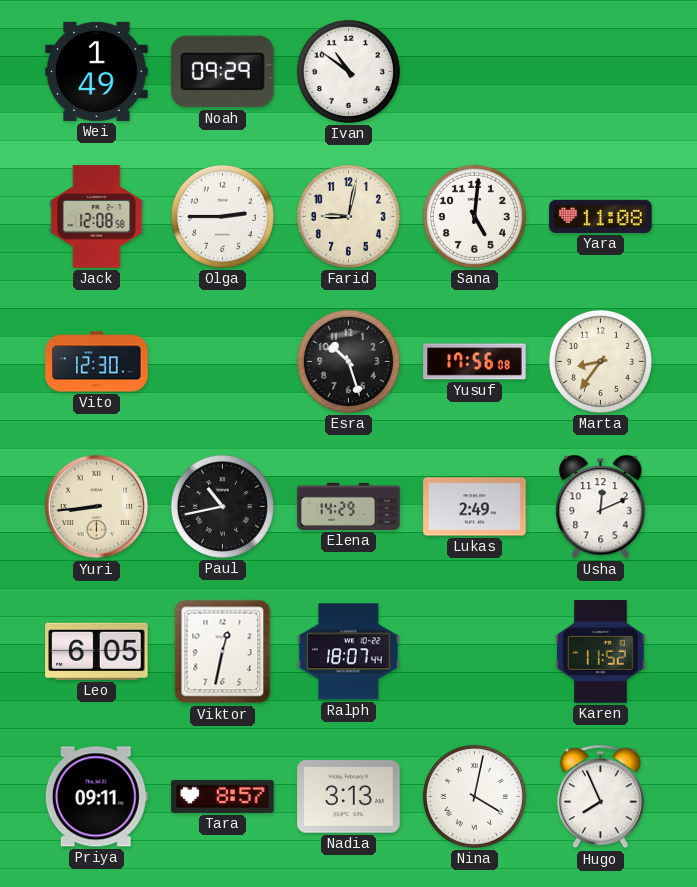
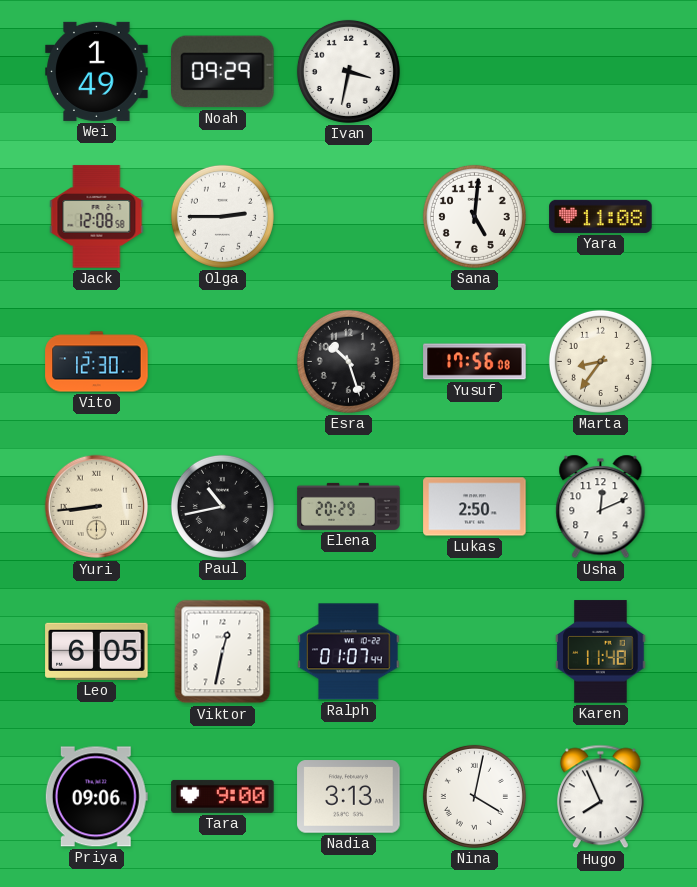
Ivan: 10:51 -> 3:32 (348, 71)
Farid: 9:02 -> none (348, 216)
Elena: 14:29 -> 20:29 (349, 506)
Lukas: 2:49 -> 2:50 (475, 507)
Ralph: 18:07 -> 01:07 (349, 652)
Karen: 11:52 -> 11:48 (601, 652)
Priya: 09:11 -> 09:06 (96, 797)
Tara: 8:57 -> 9:00 (223, 796)
